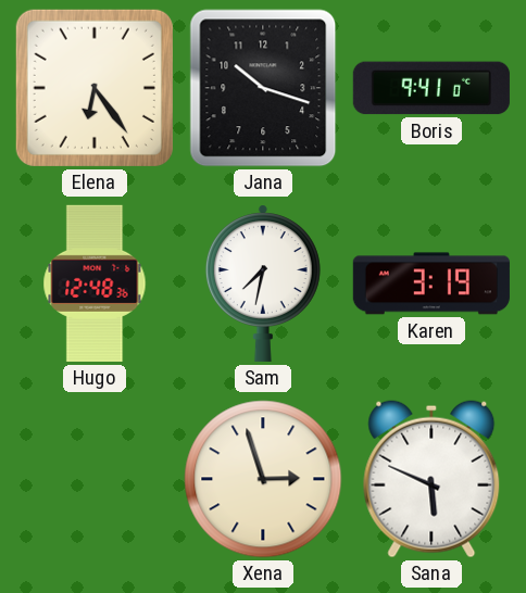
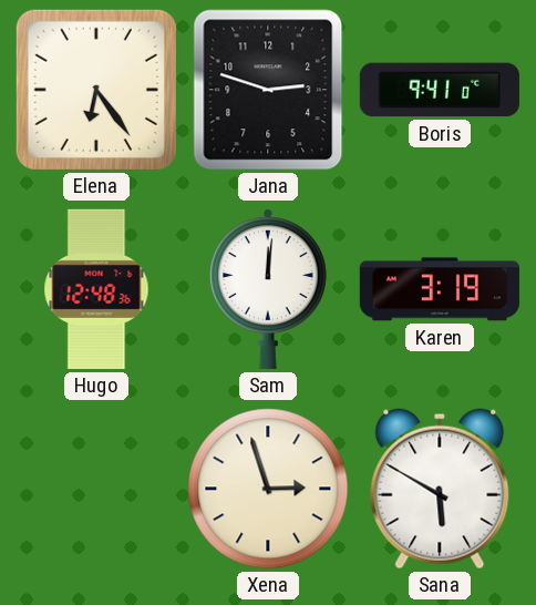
Jana: 10:18 -> 2:48 (268, 90)
Sam: 7:32 -> 12:01 (268, 289)
Sana: 5:49 -> 5:50 (440, 489)
